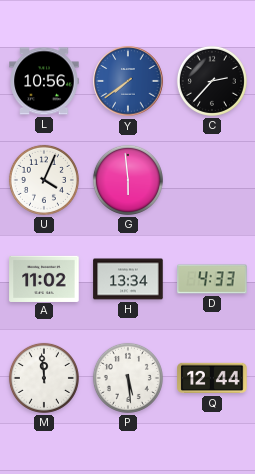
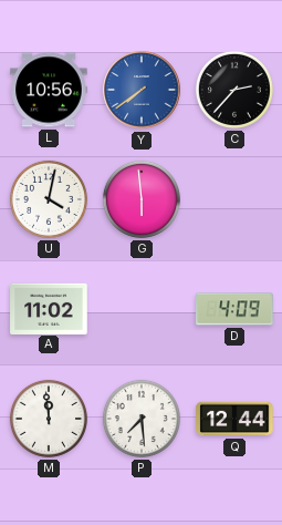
U: 4:04 -> 4:02 (49, 199)
H: 13:34 -> none (128, 279)
D: 4:33 -> 4:09 (234, 309)
P: 5:29 -> 7:29 (142, 419)
